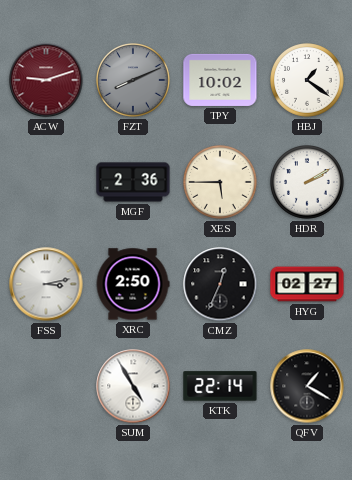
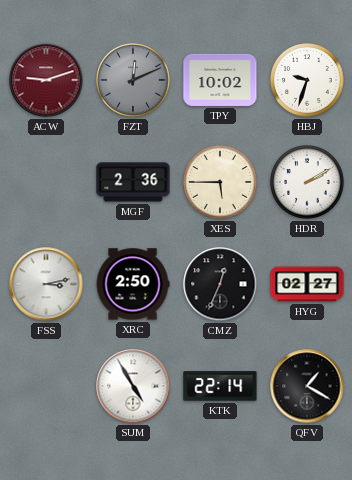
FZT: 8:11 -> 12:11 (134, 81)
HBJ: 1:21 -> 9:33 (308, 81)
